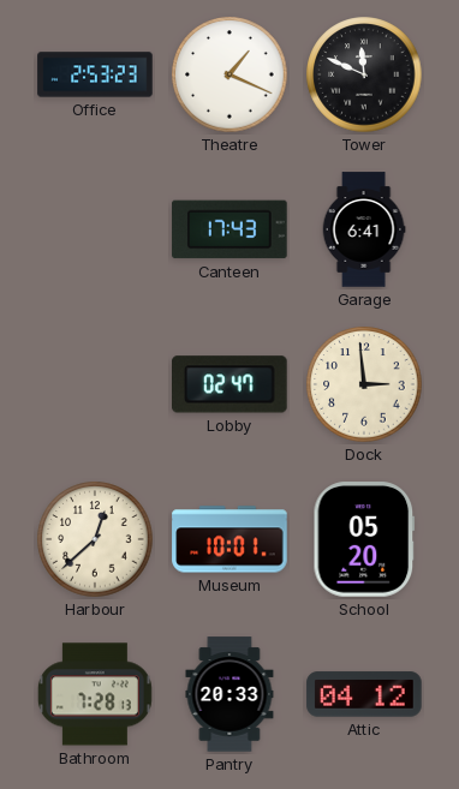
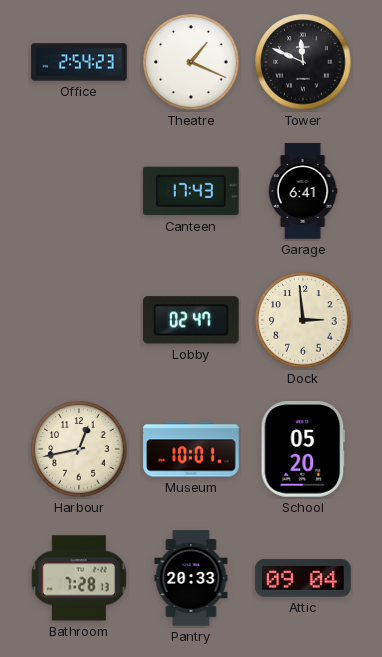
Office: 2:53 -> 2:54 (79, 62)
Harbour: 12:38 -> 12:43 (79, 449)
Attic: 04:12 -> 09:04 (303, 578)
